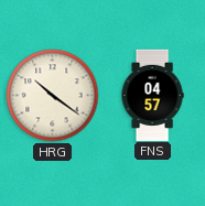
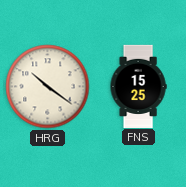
FNS: 04:57 -> 15:25 (138, 86)
